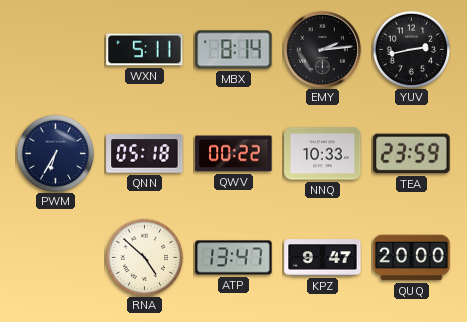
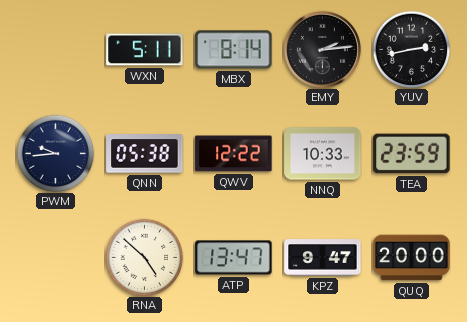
PWM: 6:35 -> 9:44 (55, 153)
QNN: 05:18 -> 05:38 (145, 154)
QWV: 00:22 -> 12:22 (234, 154)
